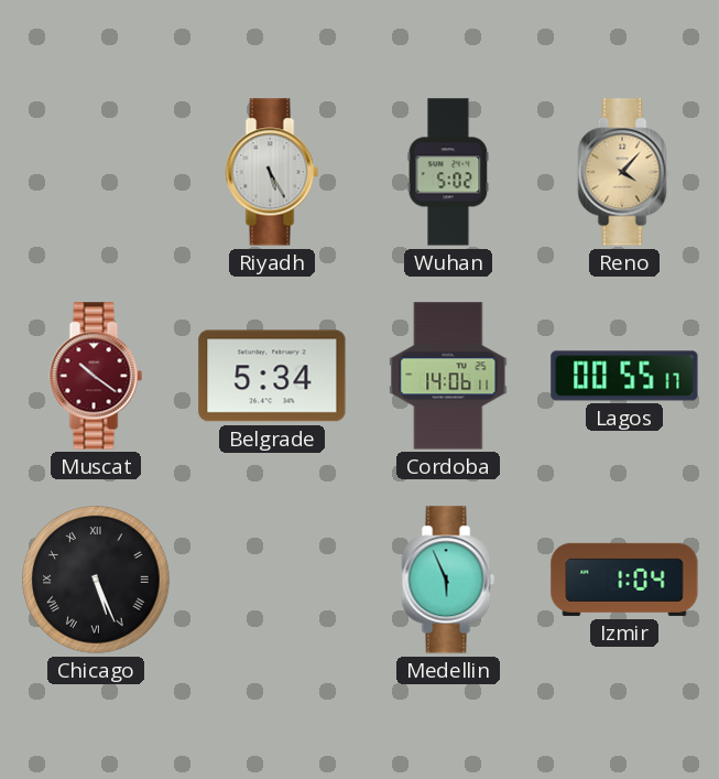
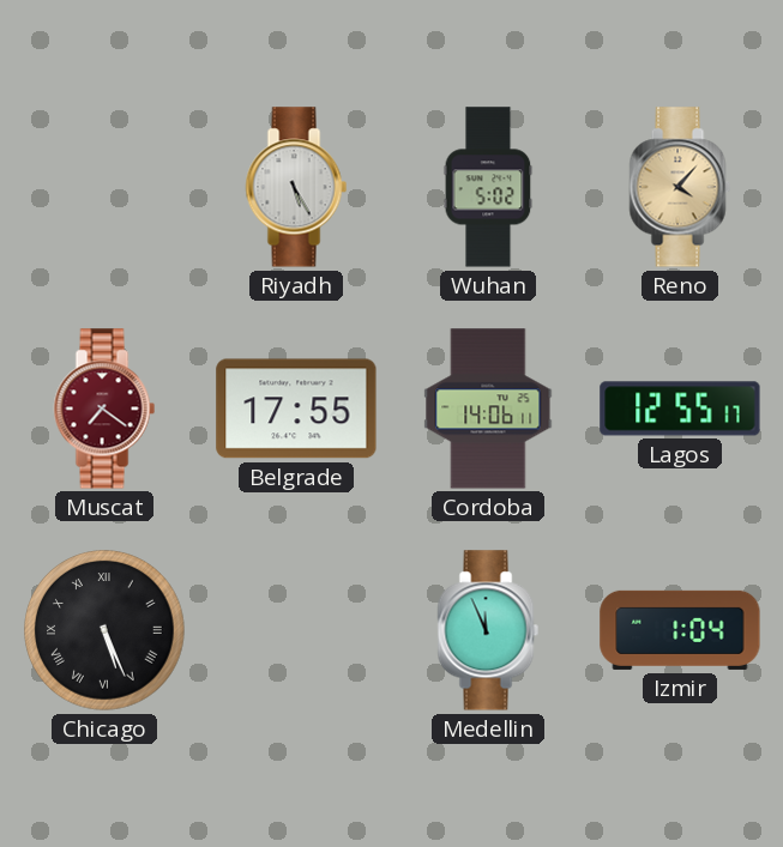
Muscat: 10:21 -> 7:21 (104, 409)
Belgrade: 5:34 -> 17:55 (296, 409)
Lagos: 00:55 -> 12:55 (680, 409)
Medellin: 5:56 -> 11:56 (488, 630)
